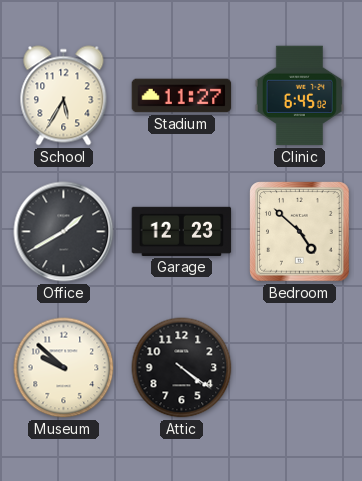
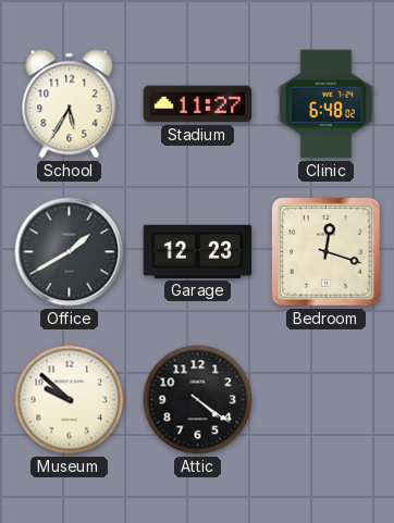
Clinic: 6:45 -> 6:48 (325, 104)
Bedroom: 4:52 -> 12:18 (327, 252)
